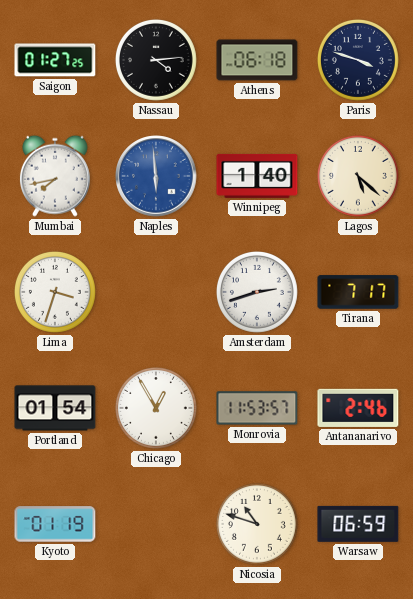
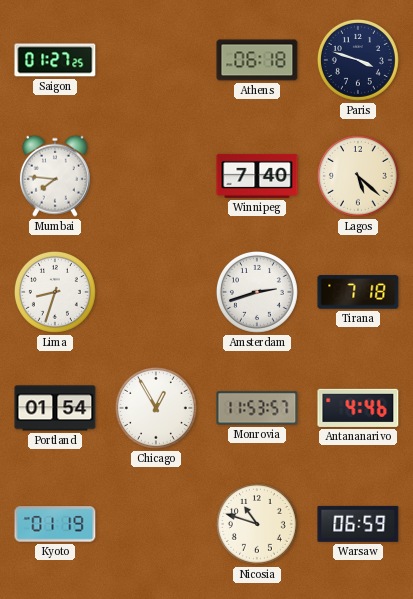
Nassau: 4:14 -> none (156, 60)
Mumbai: 7:43 -> 7:46 (55, 176)
Naples: 5:59 -> none (156, 176)
Winnipeg: 1:40 -> 7:40 (257, 176)
Lima: 3:33 -> 8:33 (55, 292)
Tirana: 7:17 -> 7:18 (358, 292)
Antananarivo: 2:46 -> 4:46 (358, 408)
